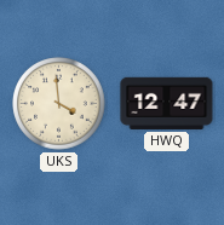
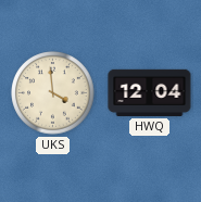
HWQ: 12:47 -> 12:04 (150, 92)
